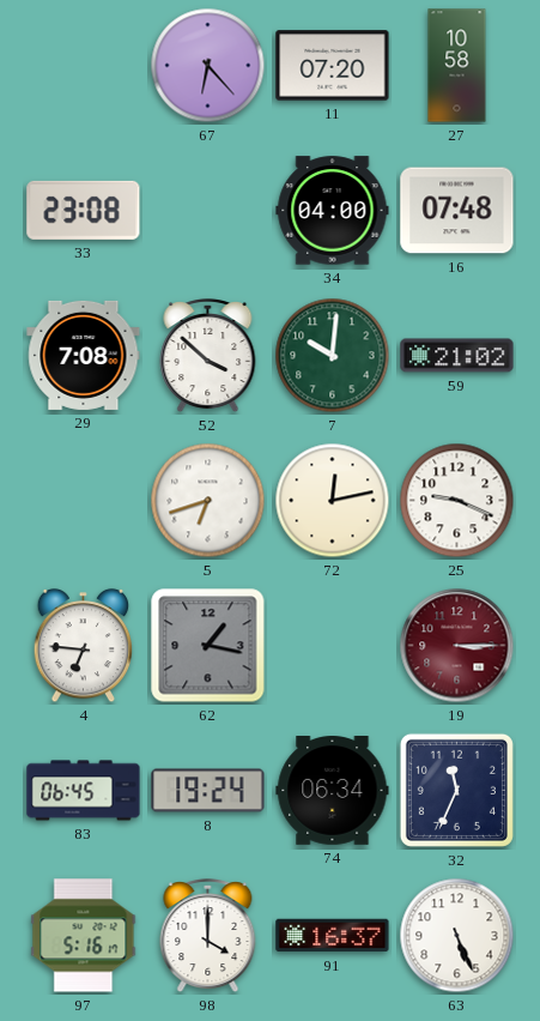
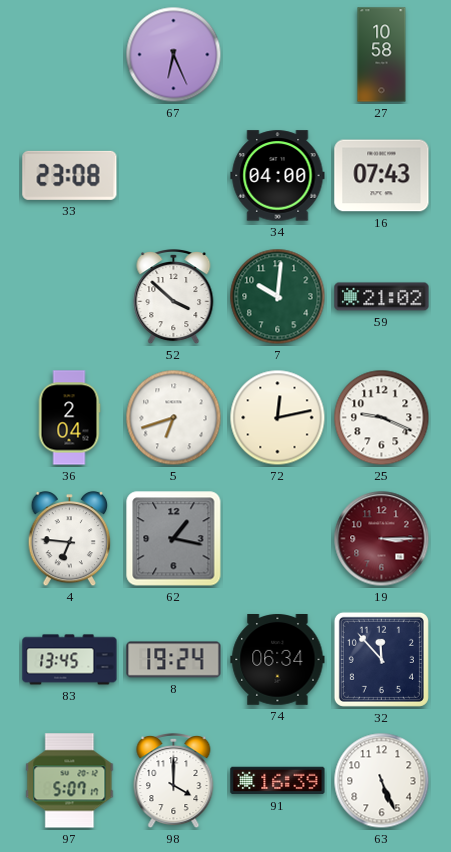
67: 6:23 -> 6:26 (174, 55)
11: 07:20 -> none (333, 66)
16: 07:48 -> 07:43 (382, 176)
29: 7:08 -> none (84, 355)
36: none -> 2:04 (69, 418)
83: 06:45 -> 13:45 (70, 660)
32: 11:34 -> 11:53 (381, 659)
97: 5:16 -> 5:07 (70, 781)
91: 16:37 -> 16:39 (278, 781)
